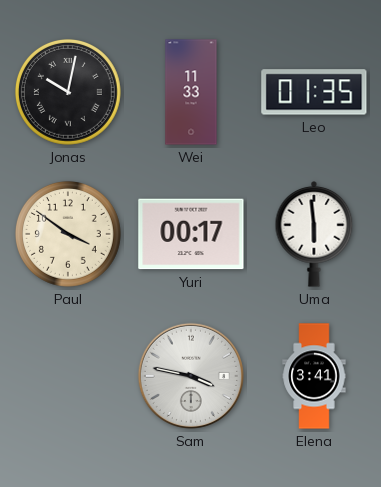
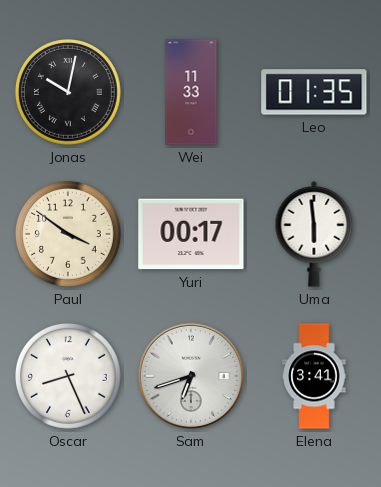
Oscar: none -> 8:26 (68, 376)
Sam: 3:47 -> 6:42 (191, 376)
